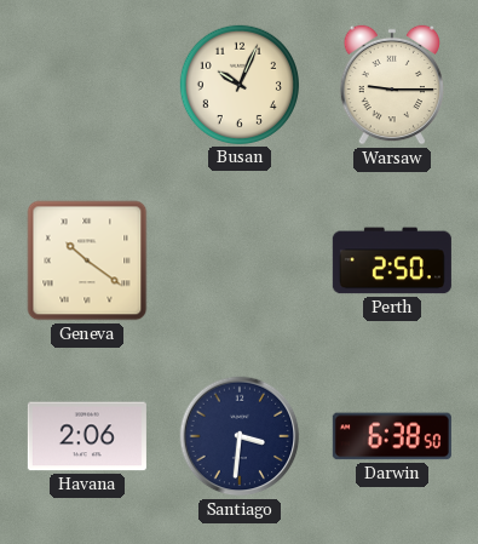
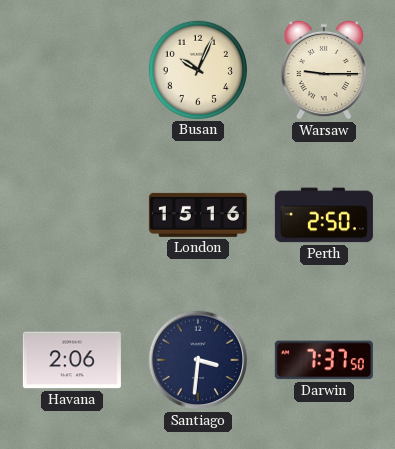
Geneva: 10:21 -> none (87, 260)
London: none -> 15:16 (198, 215)
Darwin: 6:38 -> 7:37 (324, 360)
